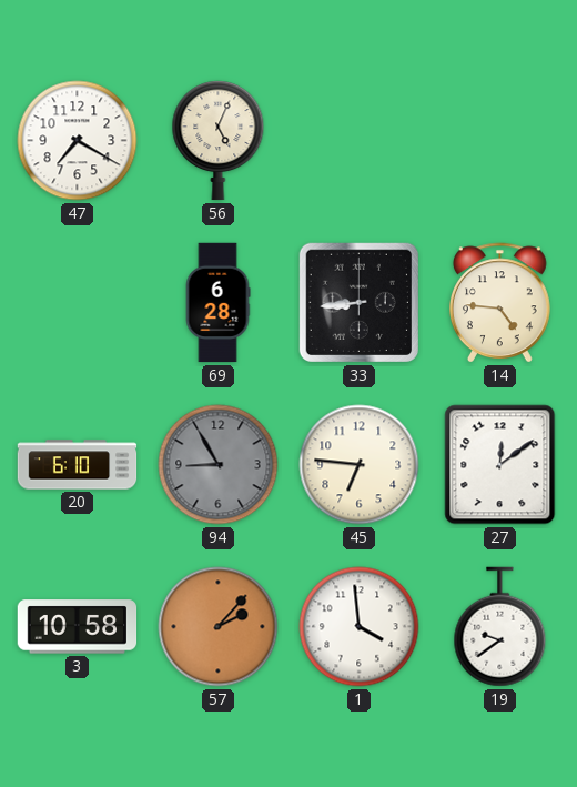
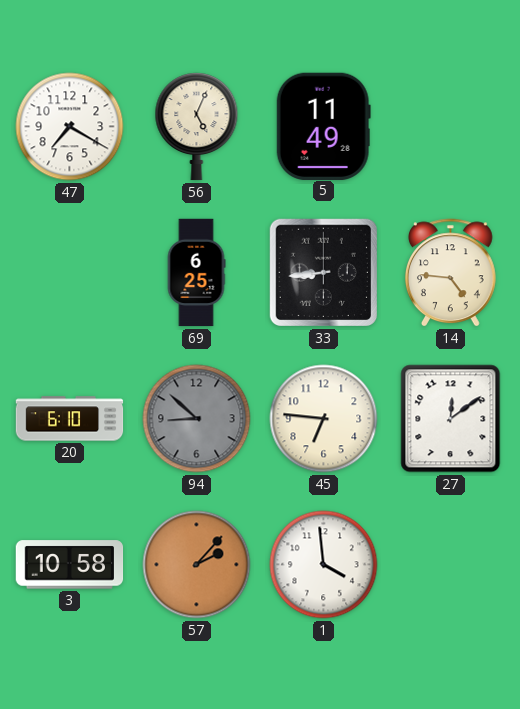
5: none -> 11:49 (323, 126)
69: 6:28 -> 6:25 (196, 273)
94: 8:55 -> 8:52 (197, 419)
19: 9:39 -> none (500, 627)
